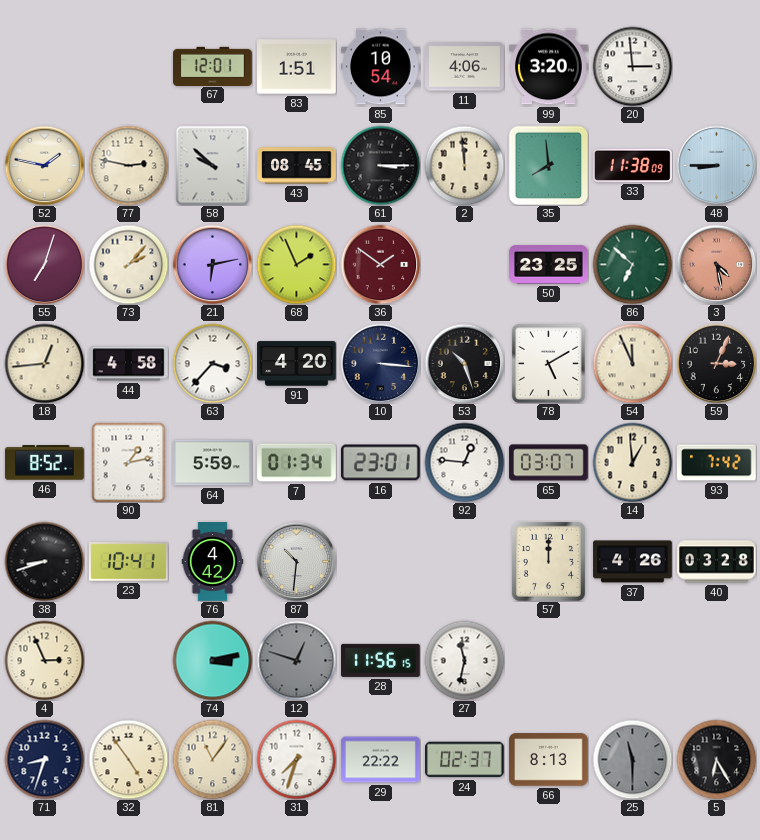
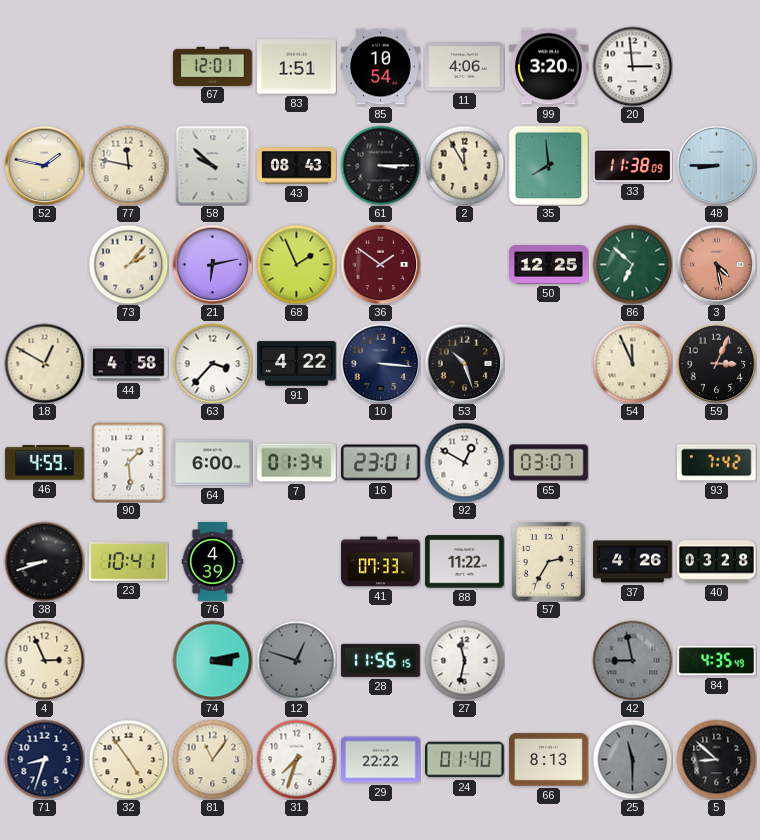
77: 2:47 -> 11:47 (128, 165)
43: 08:45 -> 08:43 (297, 166)
2: 11:59 -> 11:55 (464, 165)
55: 7:03 -> none (44, 264)
50: 23:25 -> 12:25 (549, 265)
18: 12:44 -> 12:50 (44, 363)
91: 4:20 -> 4:22 (297, 364)
78: 5:10 -> none (548, 363)
46: 8:52 -> 4:59 (45, 463)
90: 1:13 -> 1:29 (129, 462)
64: 5:59 -> 6:00 (213, 463)
92: 12:46 -> 12:50 (464, 462)
14: 12:59 -> none (632, 462)
76: 4:42 -> 4:39 (213, 562)
87: 10:31 -> none (296, 561)
41: none -> 07:33 (381, 562)
88: none -> 11:22 (465, 562)
57: 12:00 -> 2:35 (548, 561)
42: none -> 8:58 (632, 660)
84: none -> 4:35 (717, 661)
24: 02:37 -> 01:40 (465, 760)
5: 6:25 -> 8:52 (716, 759)
